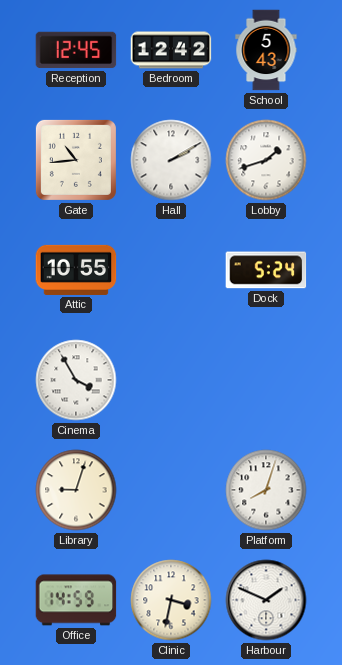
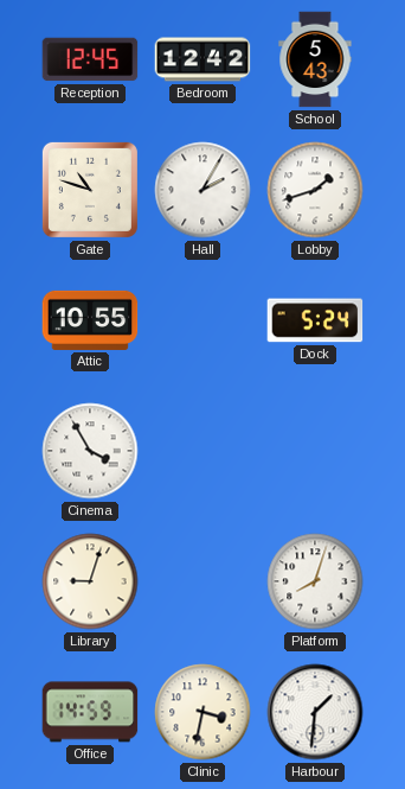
Gate: 10:44 -> 10:48 (90, 190)
Hall: 2:10 -> 2:05 (202, 190)
Harbour: 1:49 -> 1:31 (315, 712)
